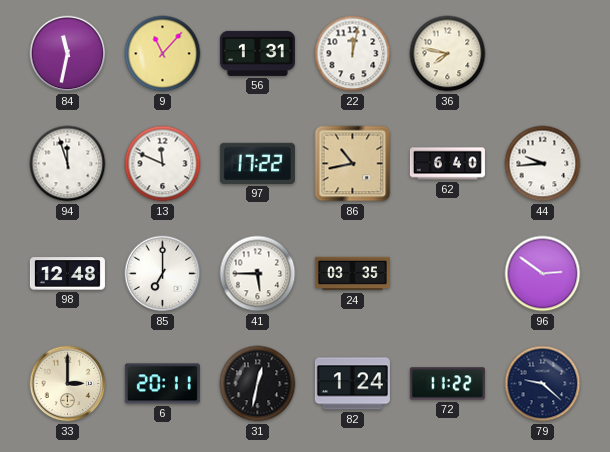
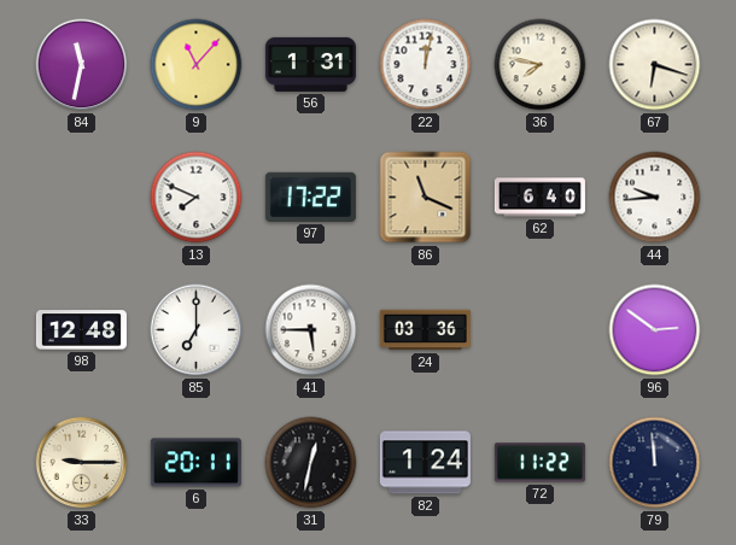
67: none -> 6:18 (655, 65)
94: 11:57 -> none (68, 164)
13: 11:49 -> 7:49 (197, 198)
86: 10:43 -> 11:19 (426, 198)
24: 03:35 -> 03:36 (425, 330)
33: 3:00 -> 9:15 (82, 463)
79: 9:22 -> 11:59 (655, 463)
